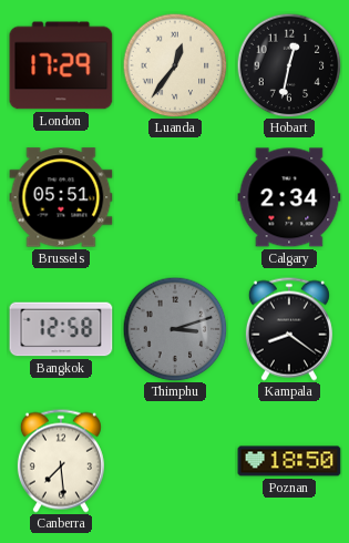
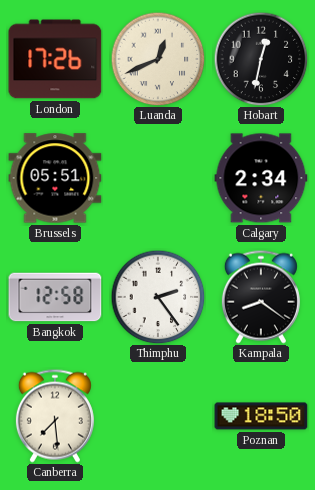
London: 17:29 -> 17:26 (55, 59)
Luanda: 12:36 -> 12:41 (158, 59)
Thimphu: 3:12 -> 2:24 (158, 297)
Thimphu dial: grey -> white (158, 297)
